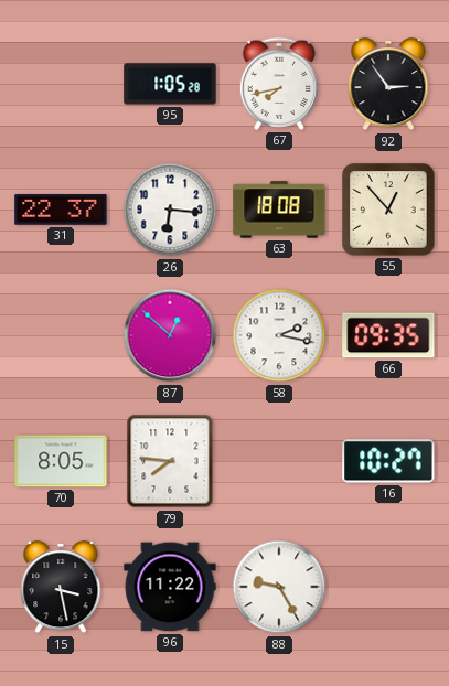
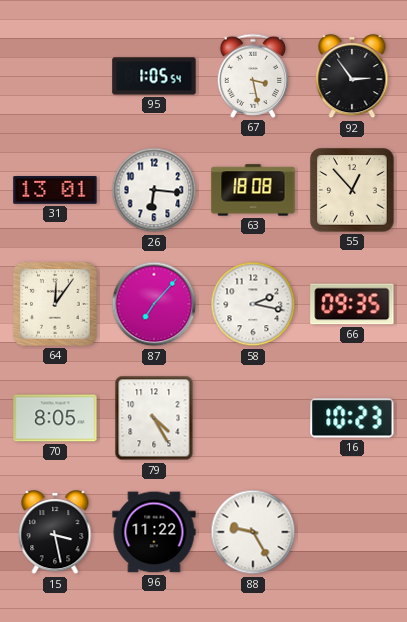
95: 1:05:28 -> 1:05:54 (154, 76)
67: 7:43 -> 3:28 (252, 76)
31: 22:37 -> 13:01 (55, 190)
64: none -> 12:06 (55, 304)
87: 12:52 -> 7:07 (154, 304)
79: 7:46 -> 4:25 (154, 418)
16: 10:27 -> 10:23 (352, 418)
